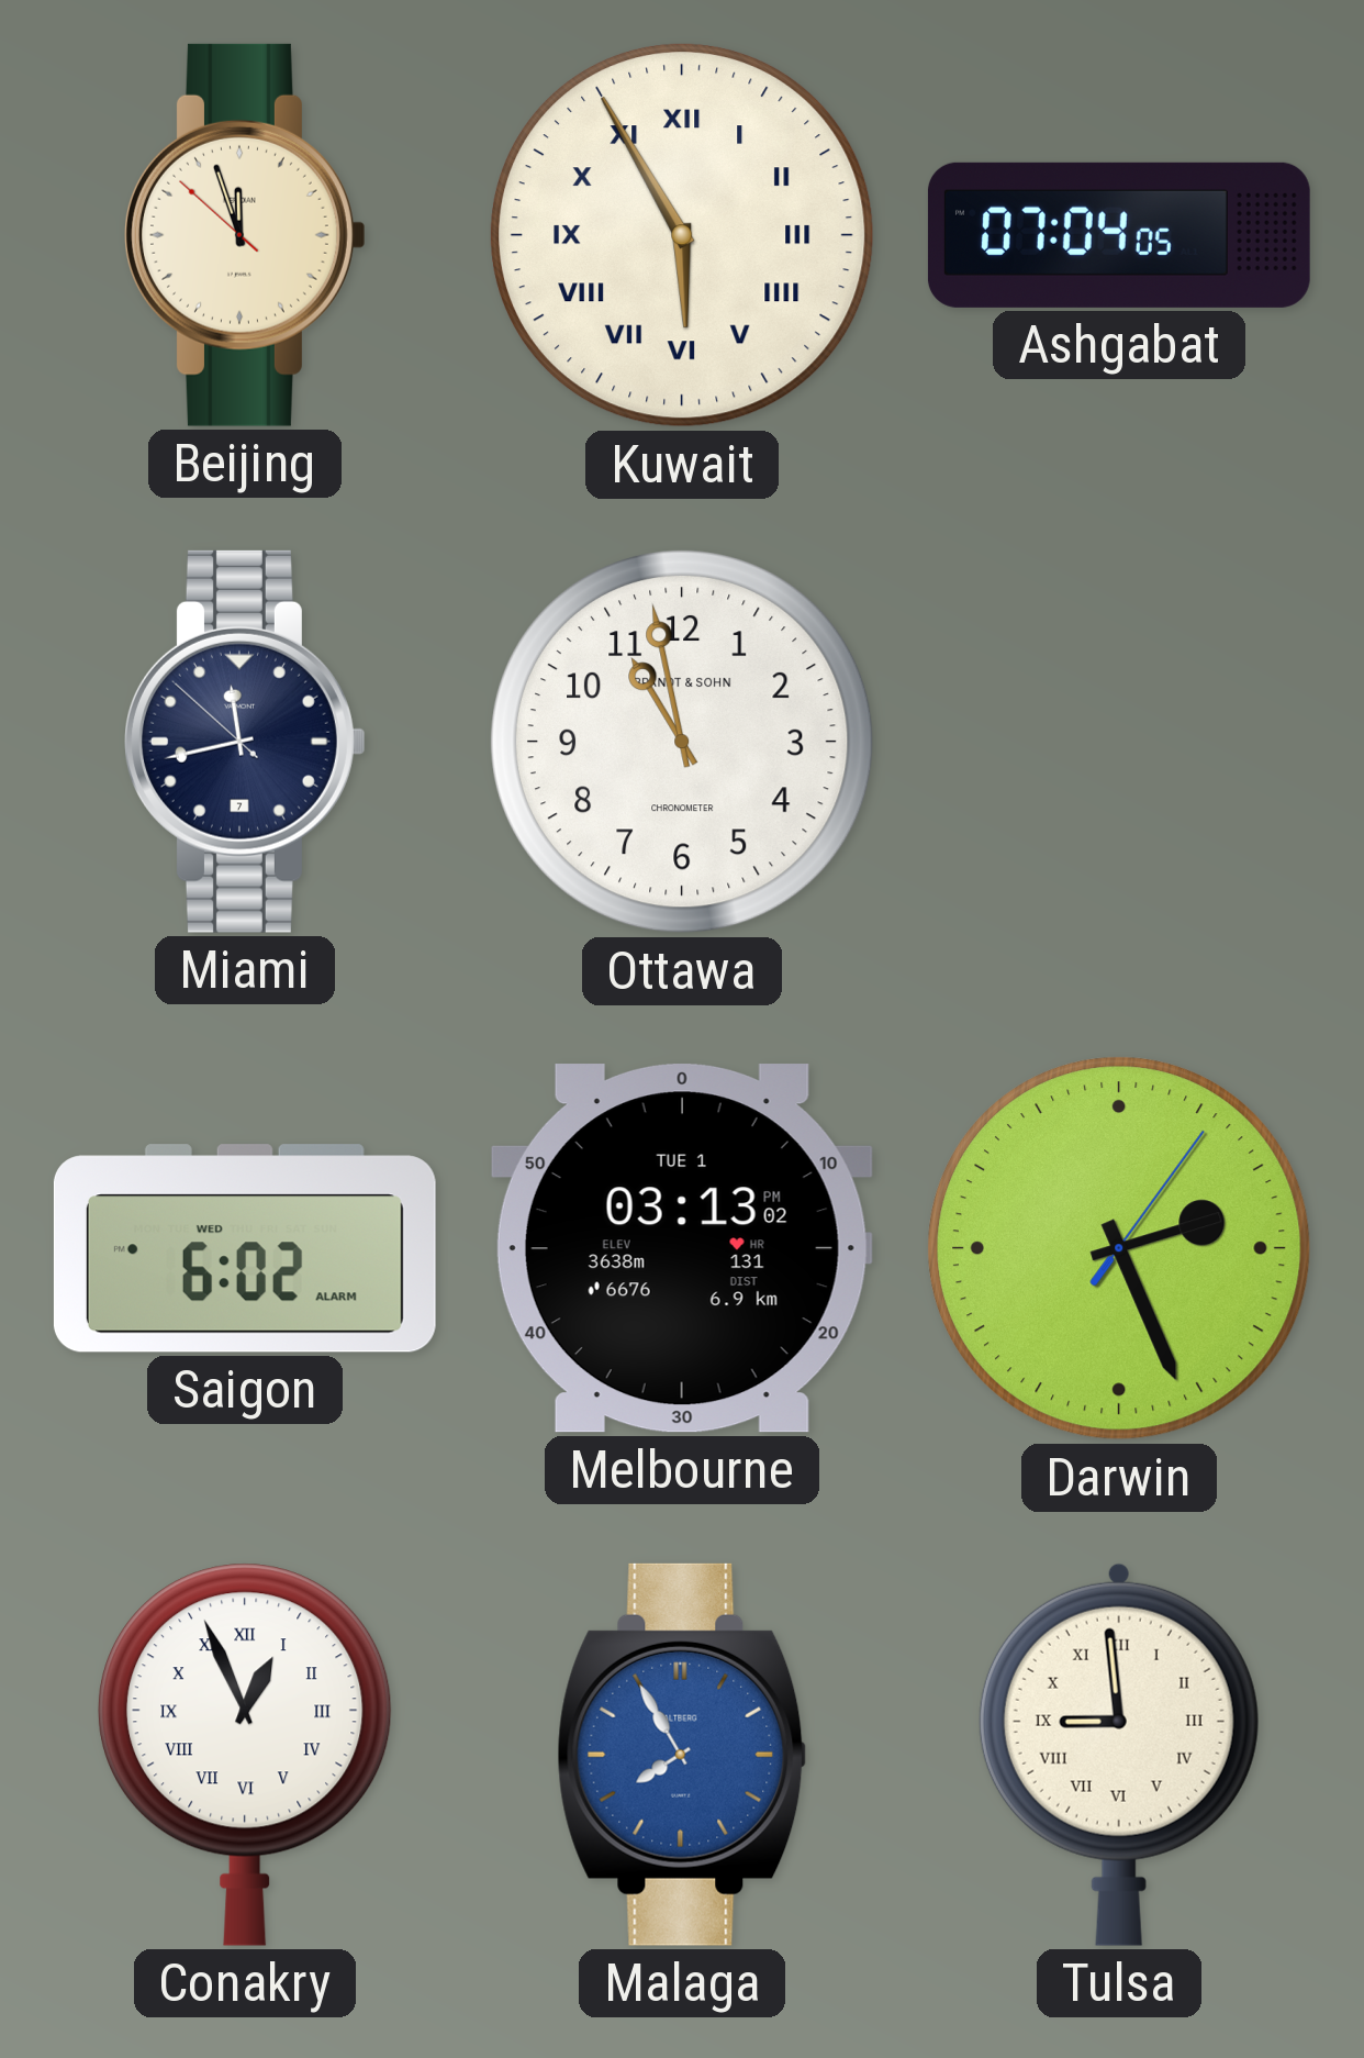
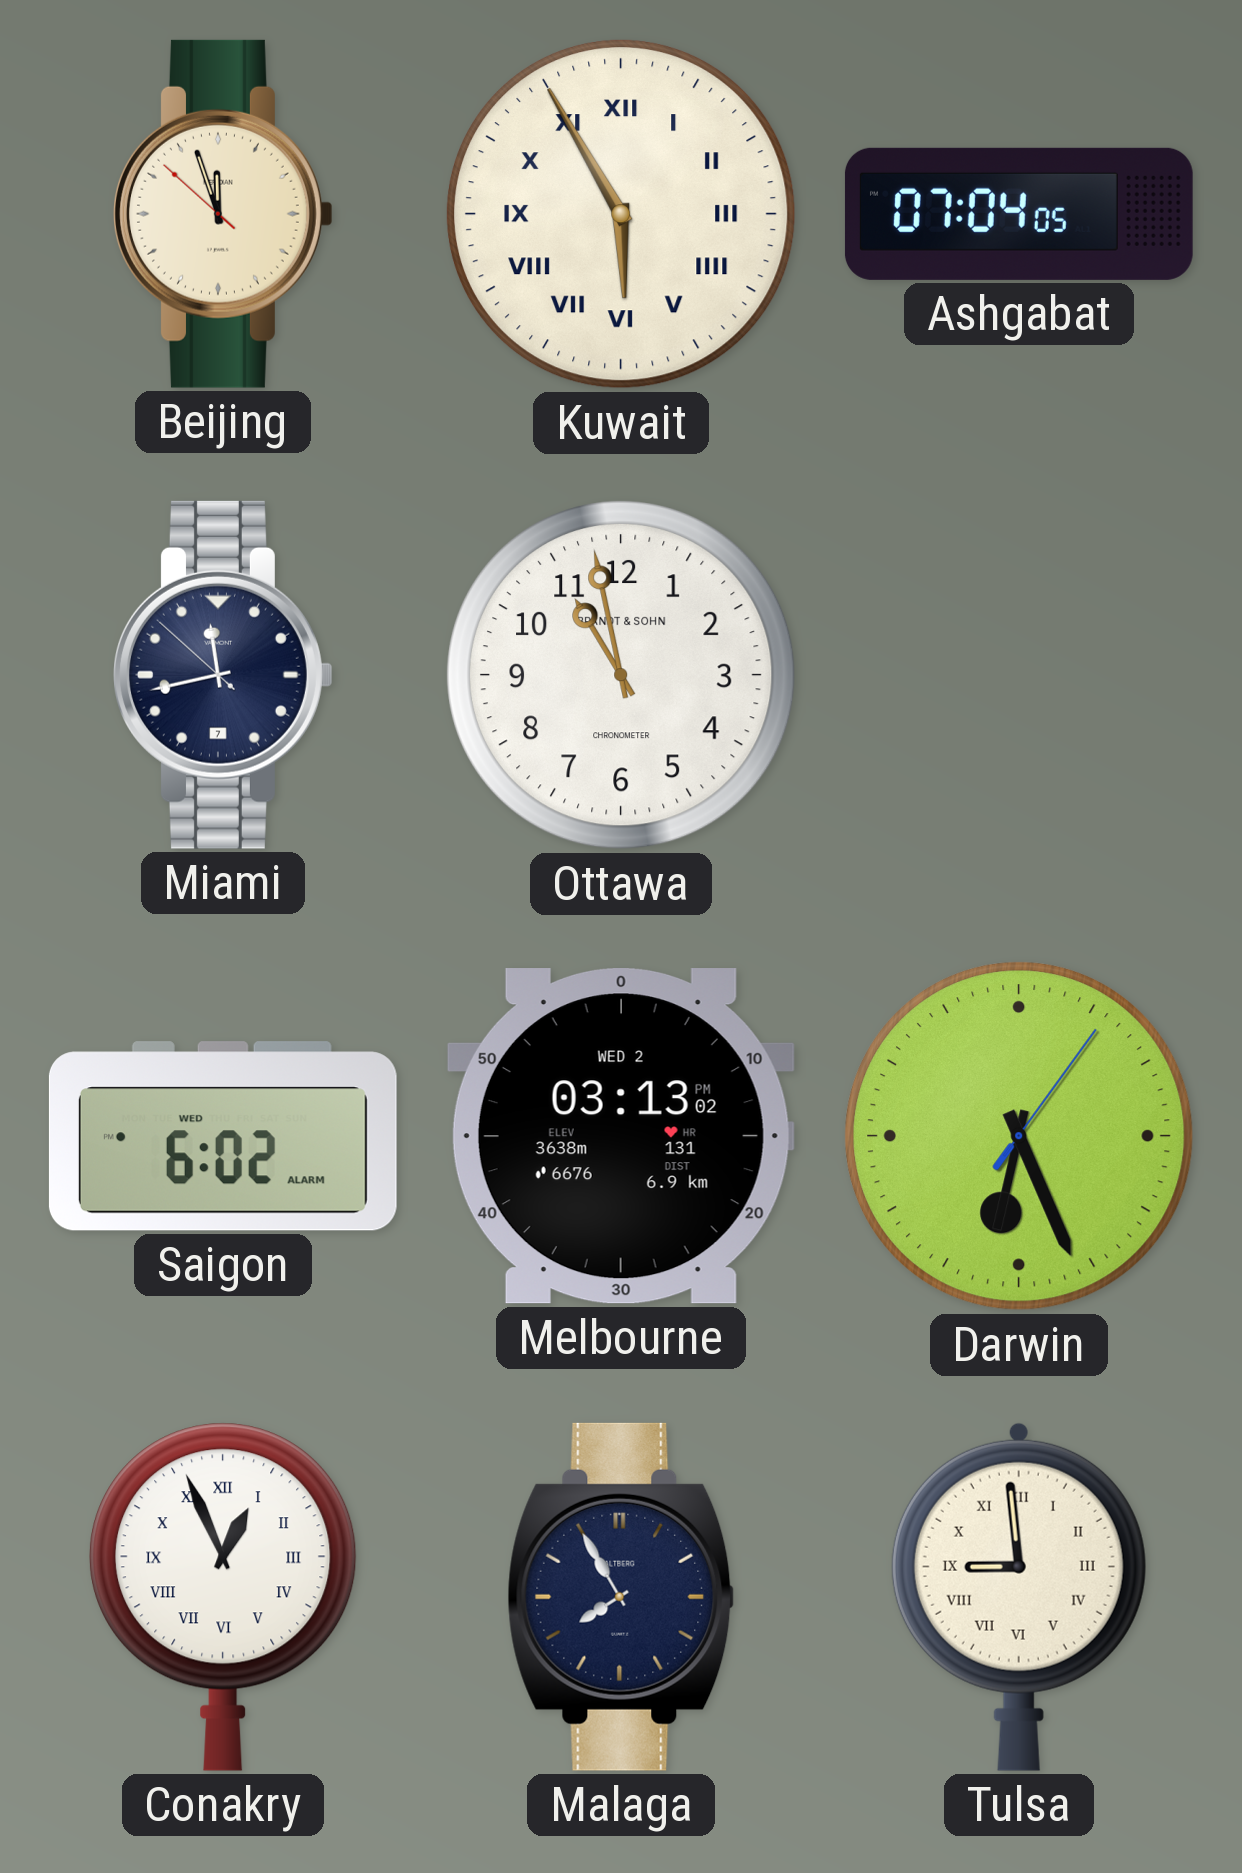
Melbourne date: TUE 1 -> WED 2 (621, 1136)
Darwin: 2:26 -> 6:26 (1019, 1136)
Malaga dial: blue -> navy (621, 1597)
